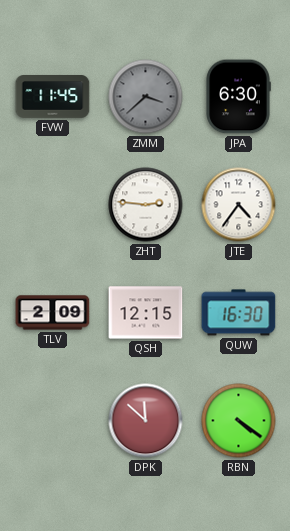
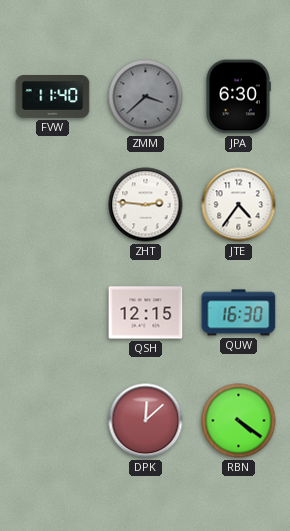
FVW: 11:45 -> 11:40 (53, 97)
TLV: 2:09 -> none (53, 313)
DPK: 11:52 -> 12:08 (146, 421)
